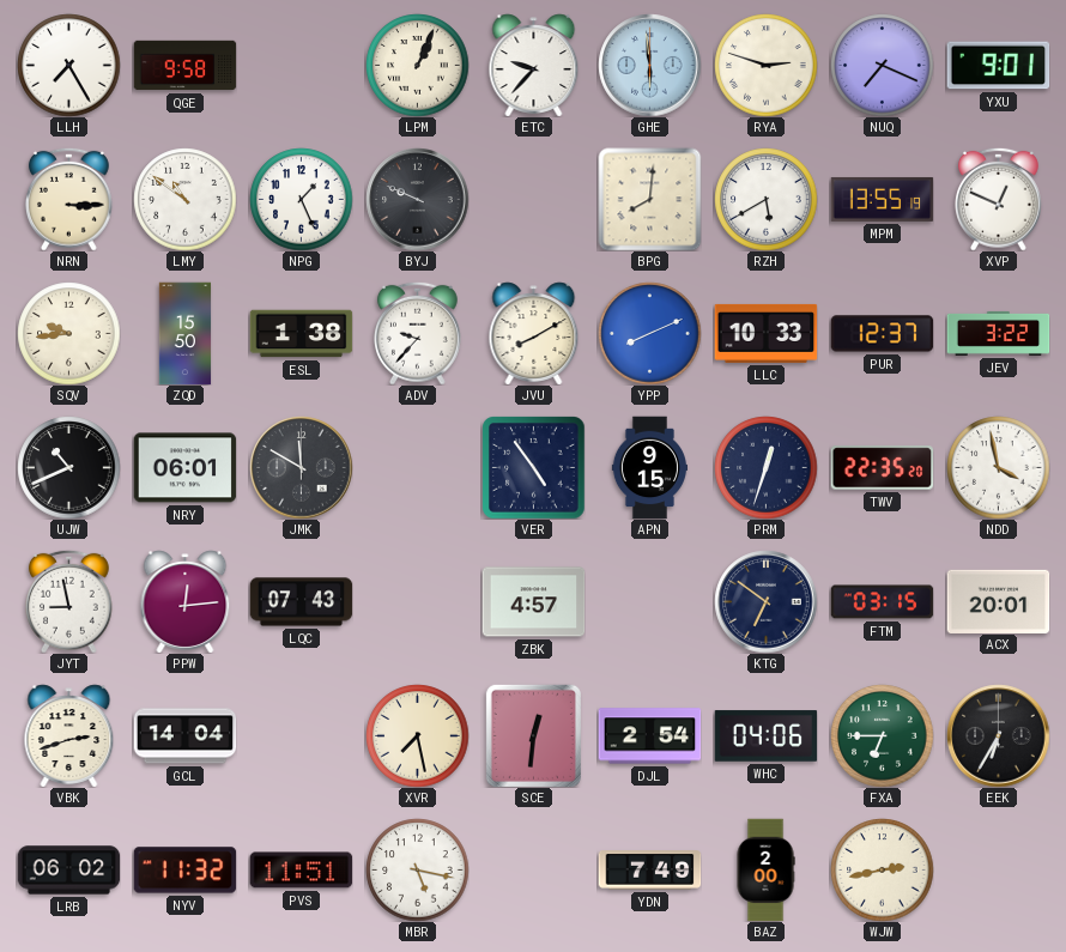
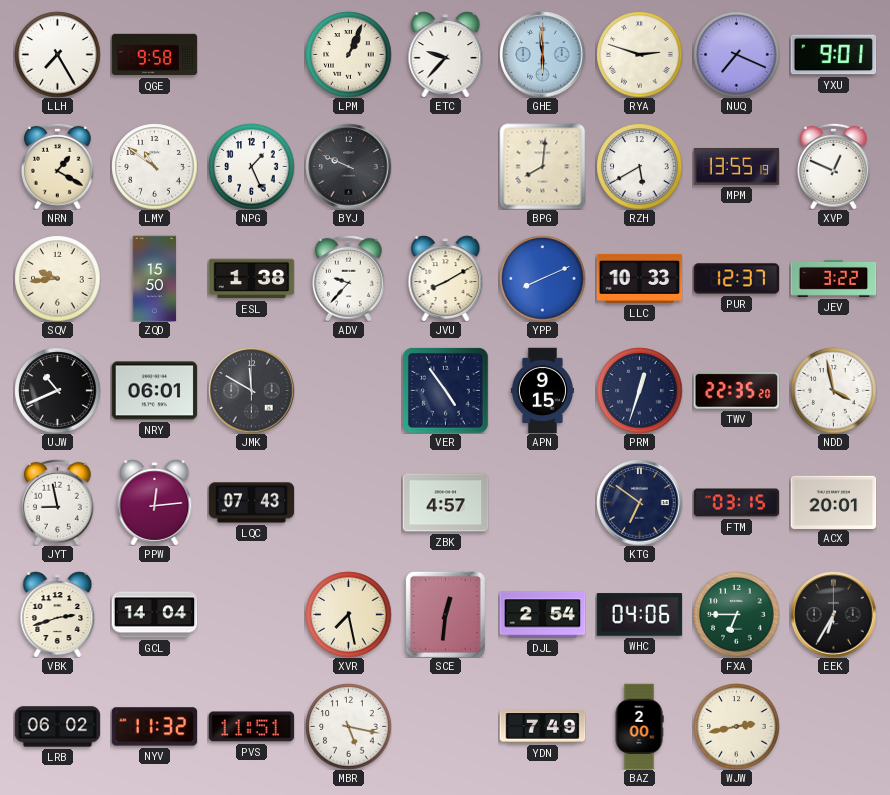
NRN: 3:15 -> 1:20 (58, 166)
